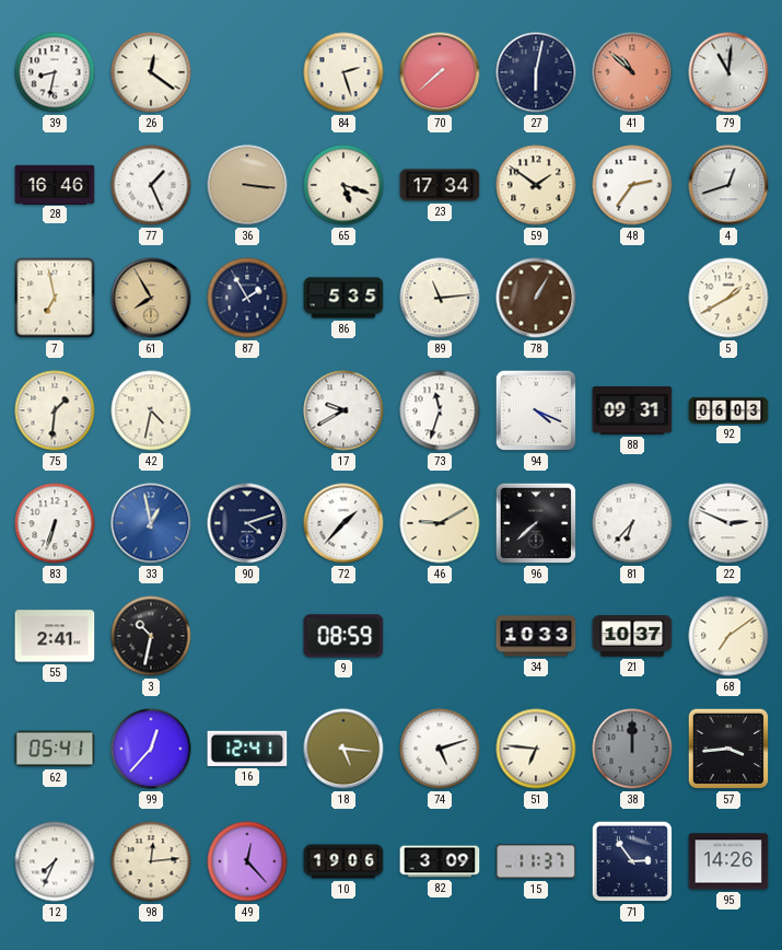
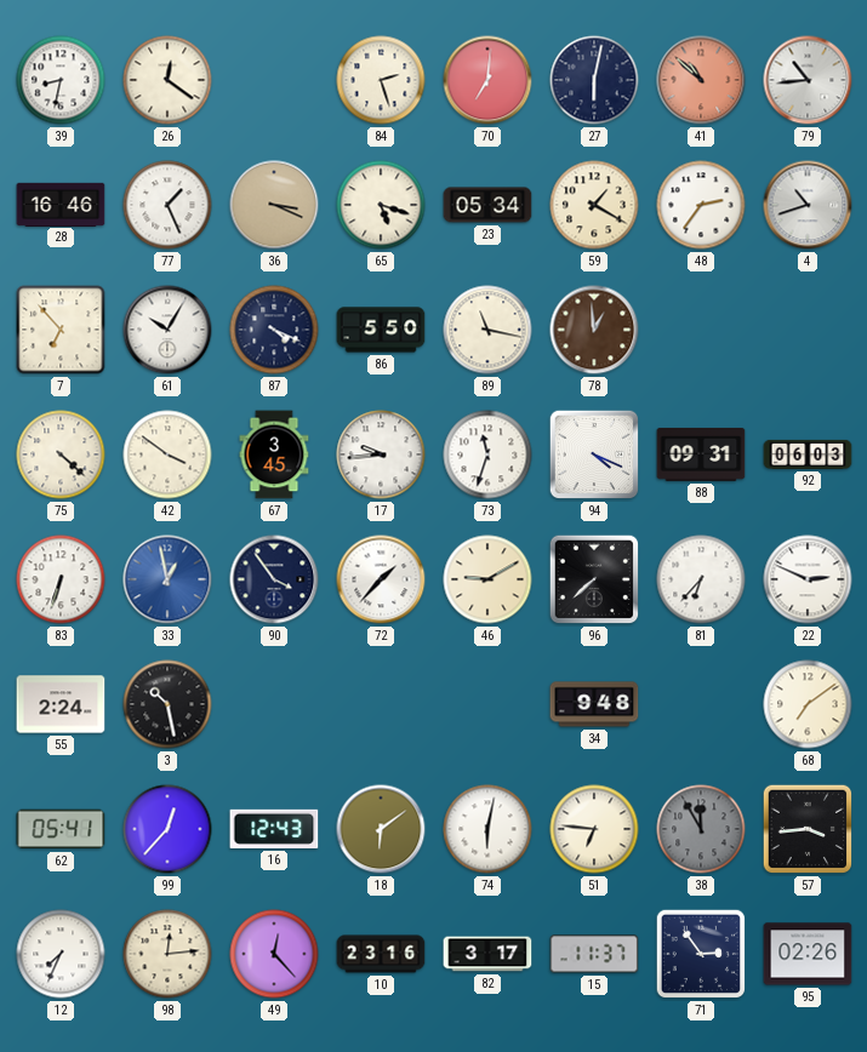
70: 7:38 -> 7:01 (487, 80)
79: 11:01 -> 10:44 (808, 80)
36: 3:16 -> 3:19 (274, 205)
23: 17:34 -> 05:34 (487, 205)
59: 1:51 -> 1:20 (594, 205)
4: 12:42 -> 10:42 (808, 205)
7: 6:58 -> 6:53 (61, 330)
61: 7:55 -> 10:05 (167, 330)
61 dial: champagne -> white (167, 330)
87: 1:55 -> 4:19 (274, 330)
86: 5:35 -> 5:50 (381, 330)
89: 11:14 -> 11:17 (487, 330)
78: 1:05 -> 12:59 (594, 330)
5: 1:40 -> none (728, 298)
75: 1:31 -> 4:22 (61, 454)
42: 4:32 -> 3:51 (167, 454)
67: none -> 3:45 (274, 454)
17: 9:40 -> 9:44 (381, 454)
90: 4:12 -> 3:54 (274, 579)
55: 2:41 -> 2:24 (61, 704)
3: 10:32 -> 10:28 (167, 704)
9: 08:59 -> none (343, 636)
34: 10:33 -> 9:48 (594, 704)
21: 10:37 -> none (632, 636)
16: 12:41 -> 12:43 (274, 829)
18: 5:16 -> 6:09 (381, 829)
74: 5:12 -> 6:02 (487, 829)
38: 12:00 -> 11:55 (701, 829)
10: 19:06 -> 23:16 (381, 954)
82: 3:09 -> 3:17 (487, 954)
95: 14:26 -> 02:26 (808, 954)
